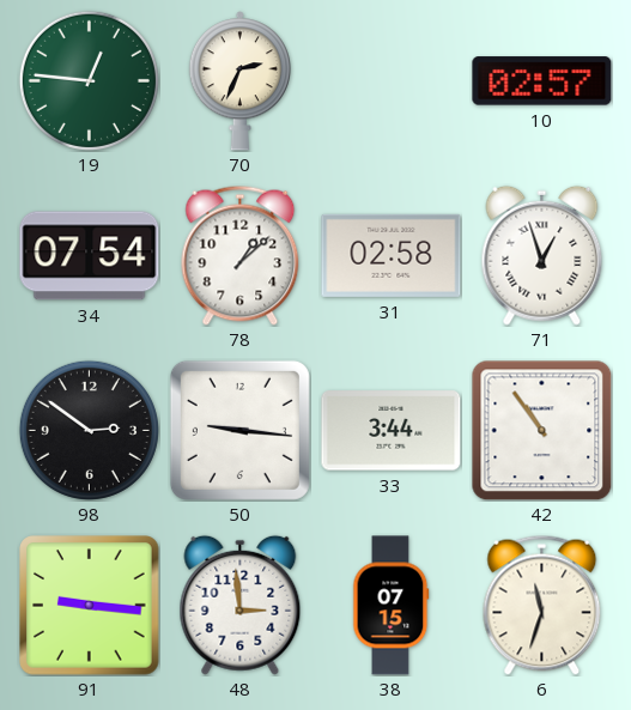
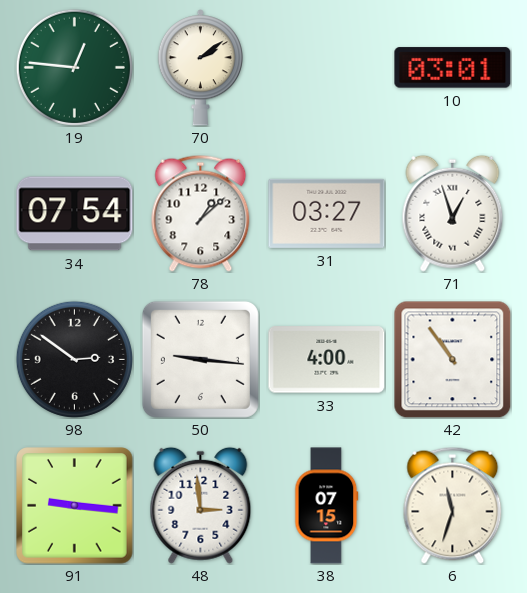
70: 2:34 -> 2:09 (200, 68)
10: 02:57 -> 03:01 (453, 68)
31: 02:58 -> 03:27 (327, 213)
33: 3:44 -> 4:00 (327, 360)
